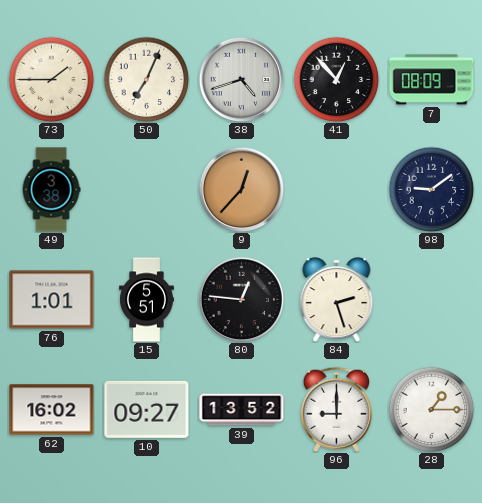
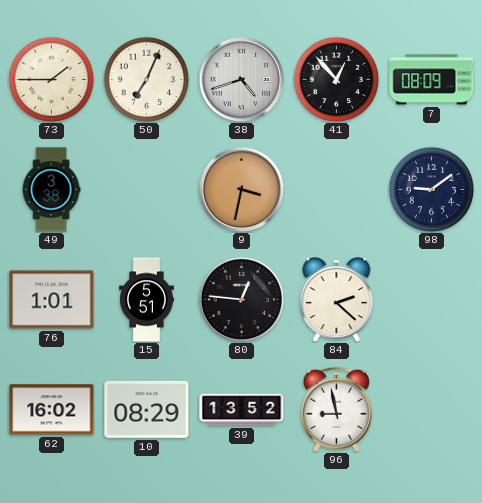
9: 12:37 -> 3:32 (241, 189)
84: 2:27 -> 2:22 (337, 300)
10: 09:27 -> 08:29 (147, 409)
96: 9:00 -> 8:58 (336, 409)
28: 1:15 -> none (431, 409)
